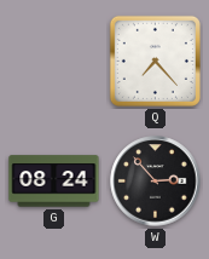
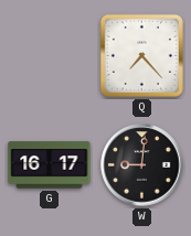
G: 08:24 -> 16:17 (50, 165)
W: 2:53 -> 9:01 (142, 165)
